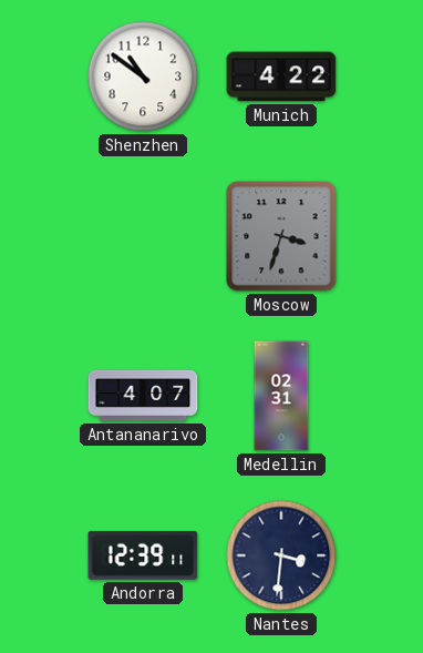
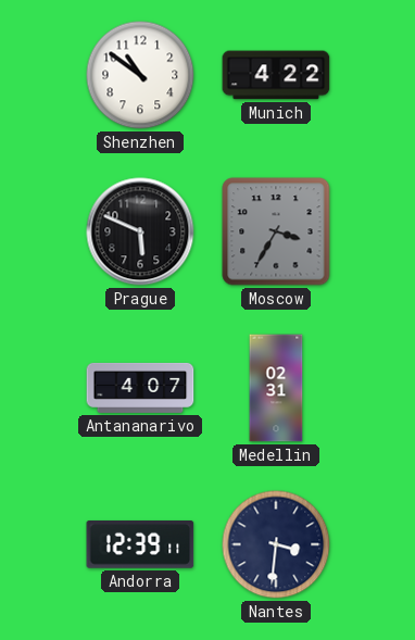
Prague: none -> 5:49 (140, 231)
Moscow: 3:33 -> 3:35 (276, 231)
